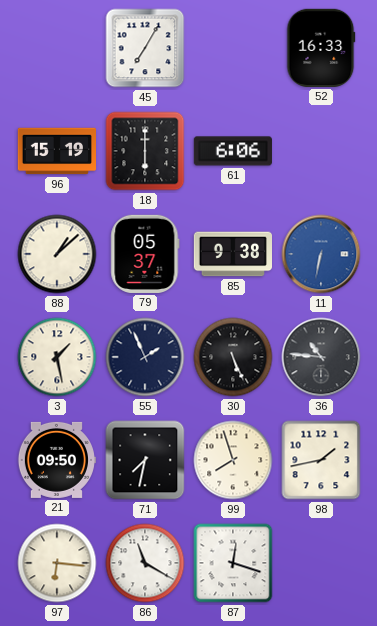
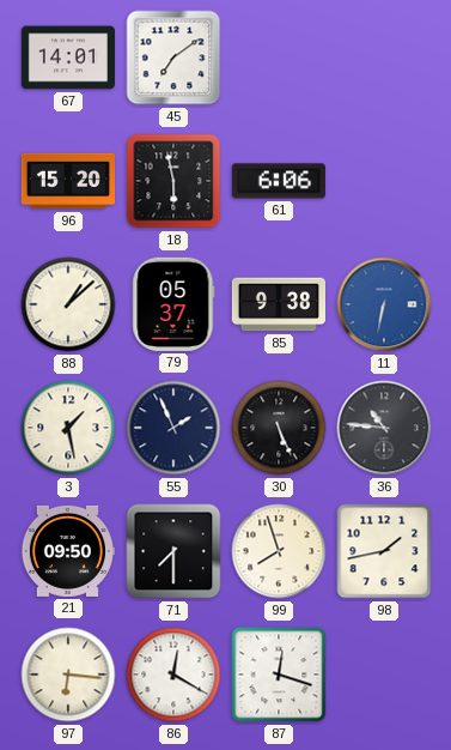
67: none -> 14:01 (67, 58)
45: 7:05 -> 7:09 (173, 58)
52: 16:33 -> none (321, 48)
96: 15:19 -> 15:20 (67, 181)
18: 6:00 -> 5:58 (173, 181)
71: 7:32 -> 7:30 (173, 551)
86: 11:20 -> 12:20 (173, 675)
